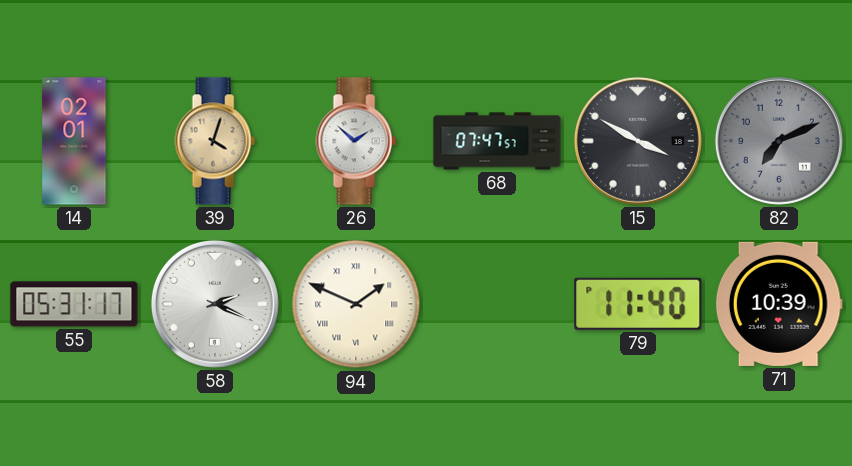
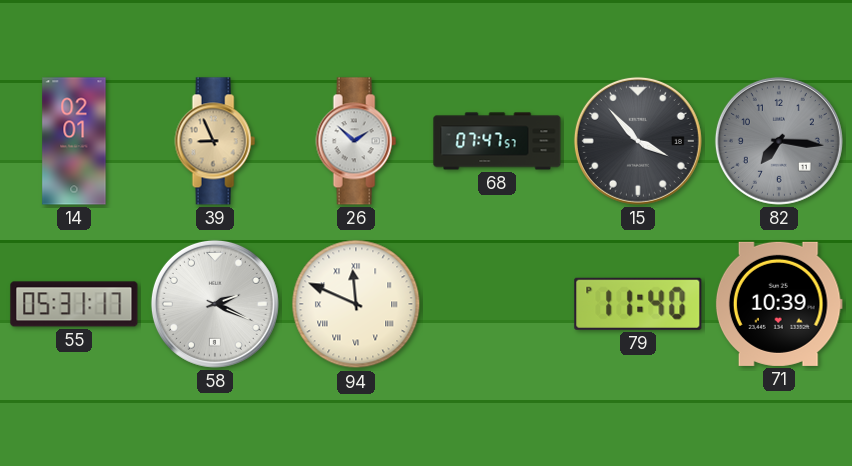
39: 4:03 -> 8:56 (215, 141)
15: 3:50 -> 3:53 (638, 141)
82: 7:11 -> 7:16 (779, 141)
94: 1:49 -> 11:49 (356, 304)
